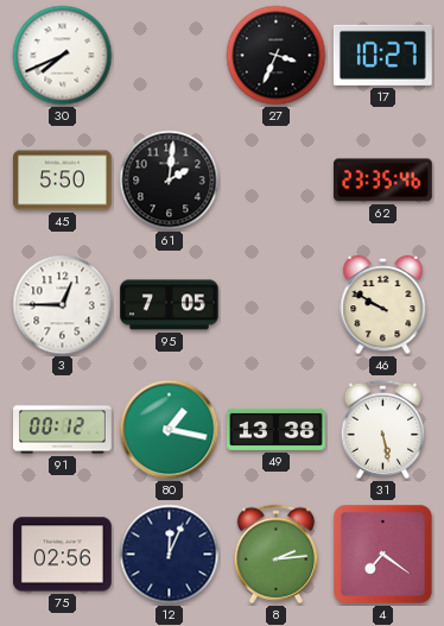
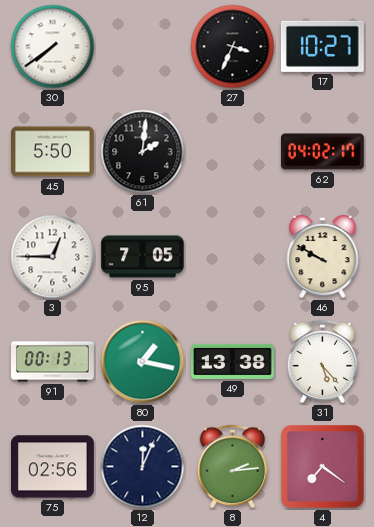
30: 7:41 -> 7:39 (53, 47)
62: 23:35 -> 04:02 (322, 152)
91: 00:12 -> 00:13 (53, 362)
31: 5:28 -> 5:23 (323, 362)
